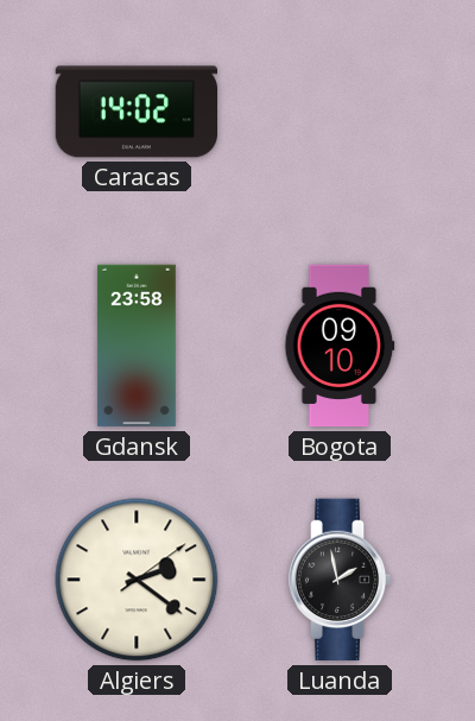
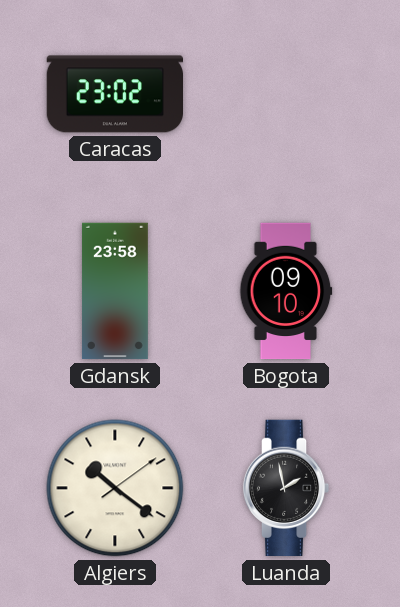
Caracas: 14:02 -> 23:02 (114, 94)
Algiers: 2:21 -> 10:21 (115, 488)
